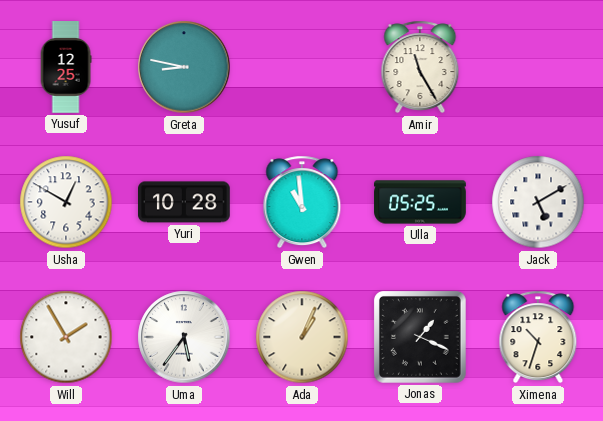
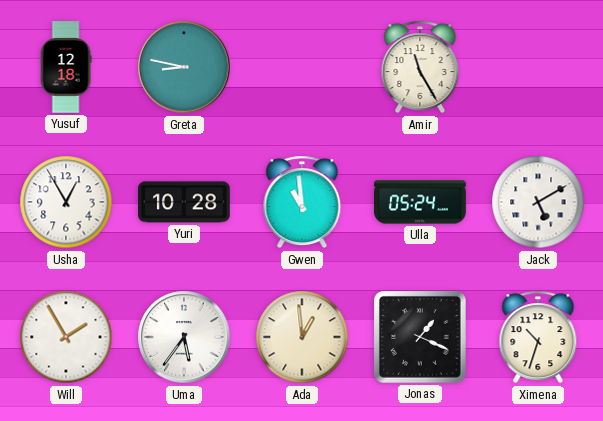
Yusuf: 12:25 -> 12:18 (66, 67)
Usha: 12:50 -> 12:55 (66, 202)
Ulla: 05:25 -> 05:24 (420, 202)
Ada: 1:04 -> 12:59 (302, 337)
